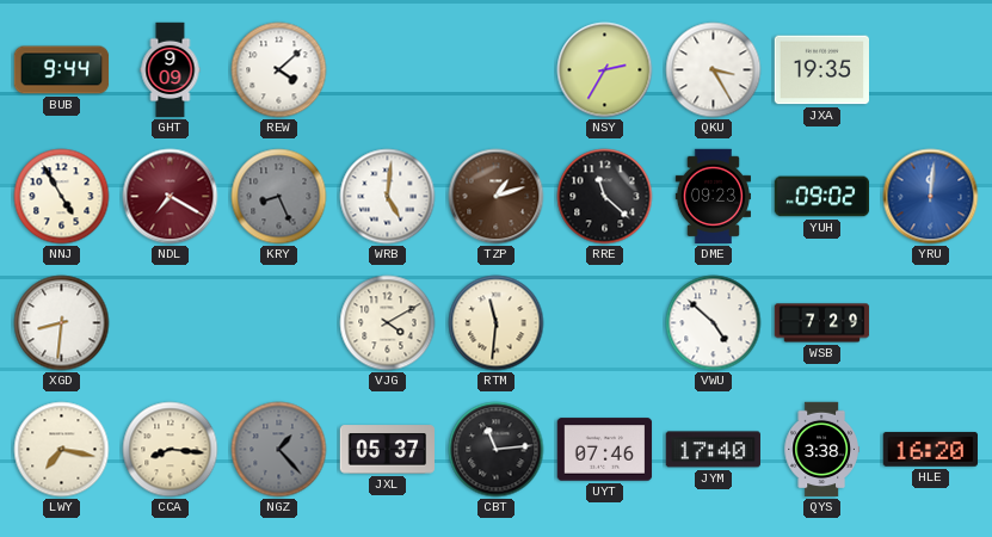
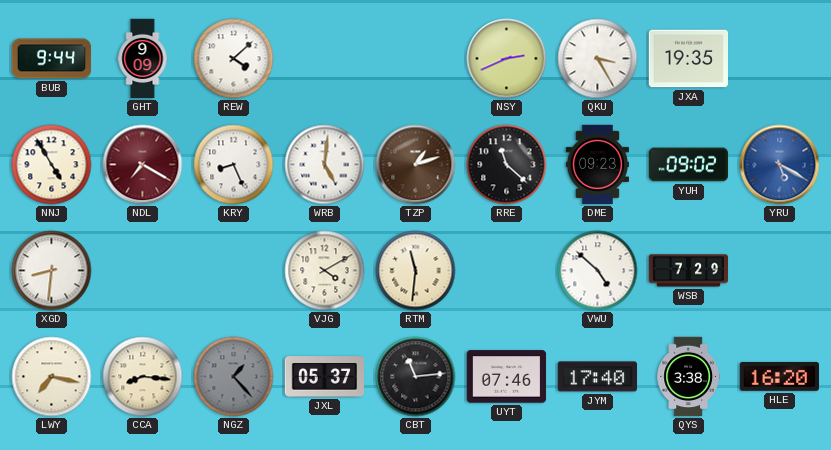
NSY: 2:35 -> 2:41 (507, 59)
KRY dial: grey -> white (234, 165)
YRU: 12:01 -> 5:20 (780, 165)
